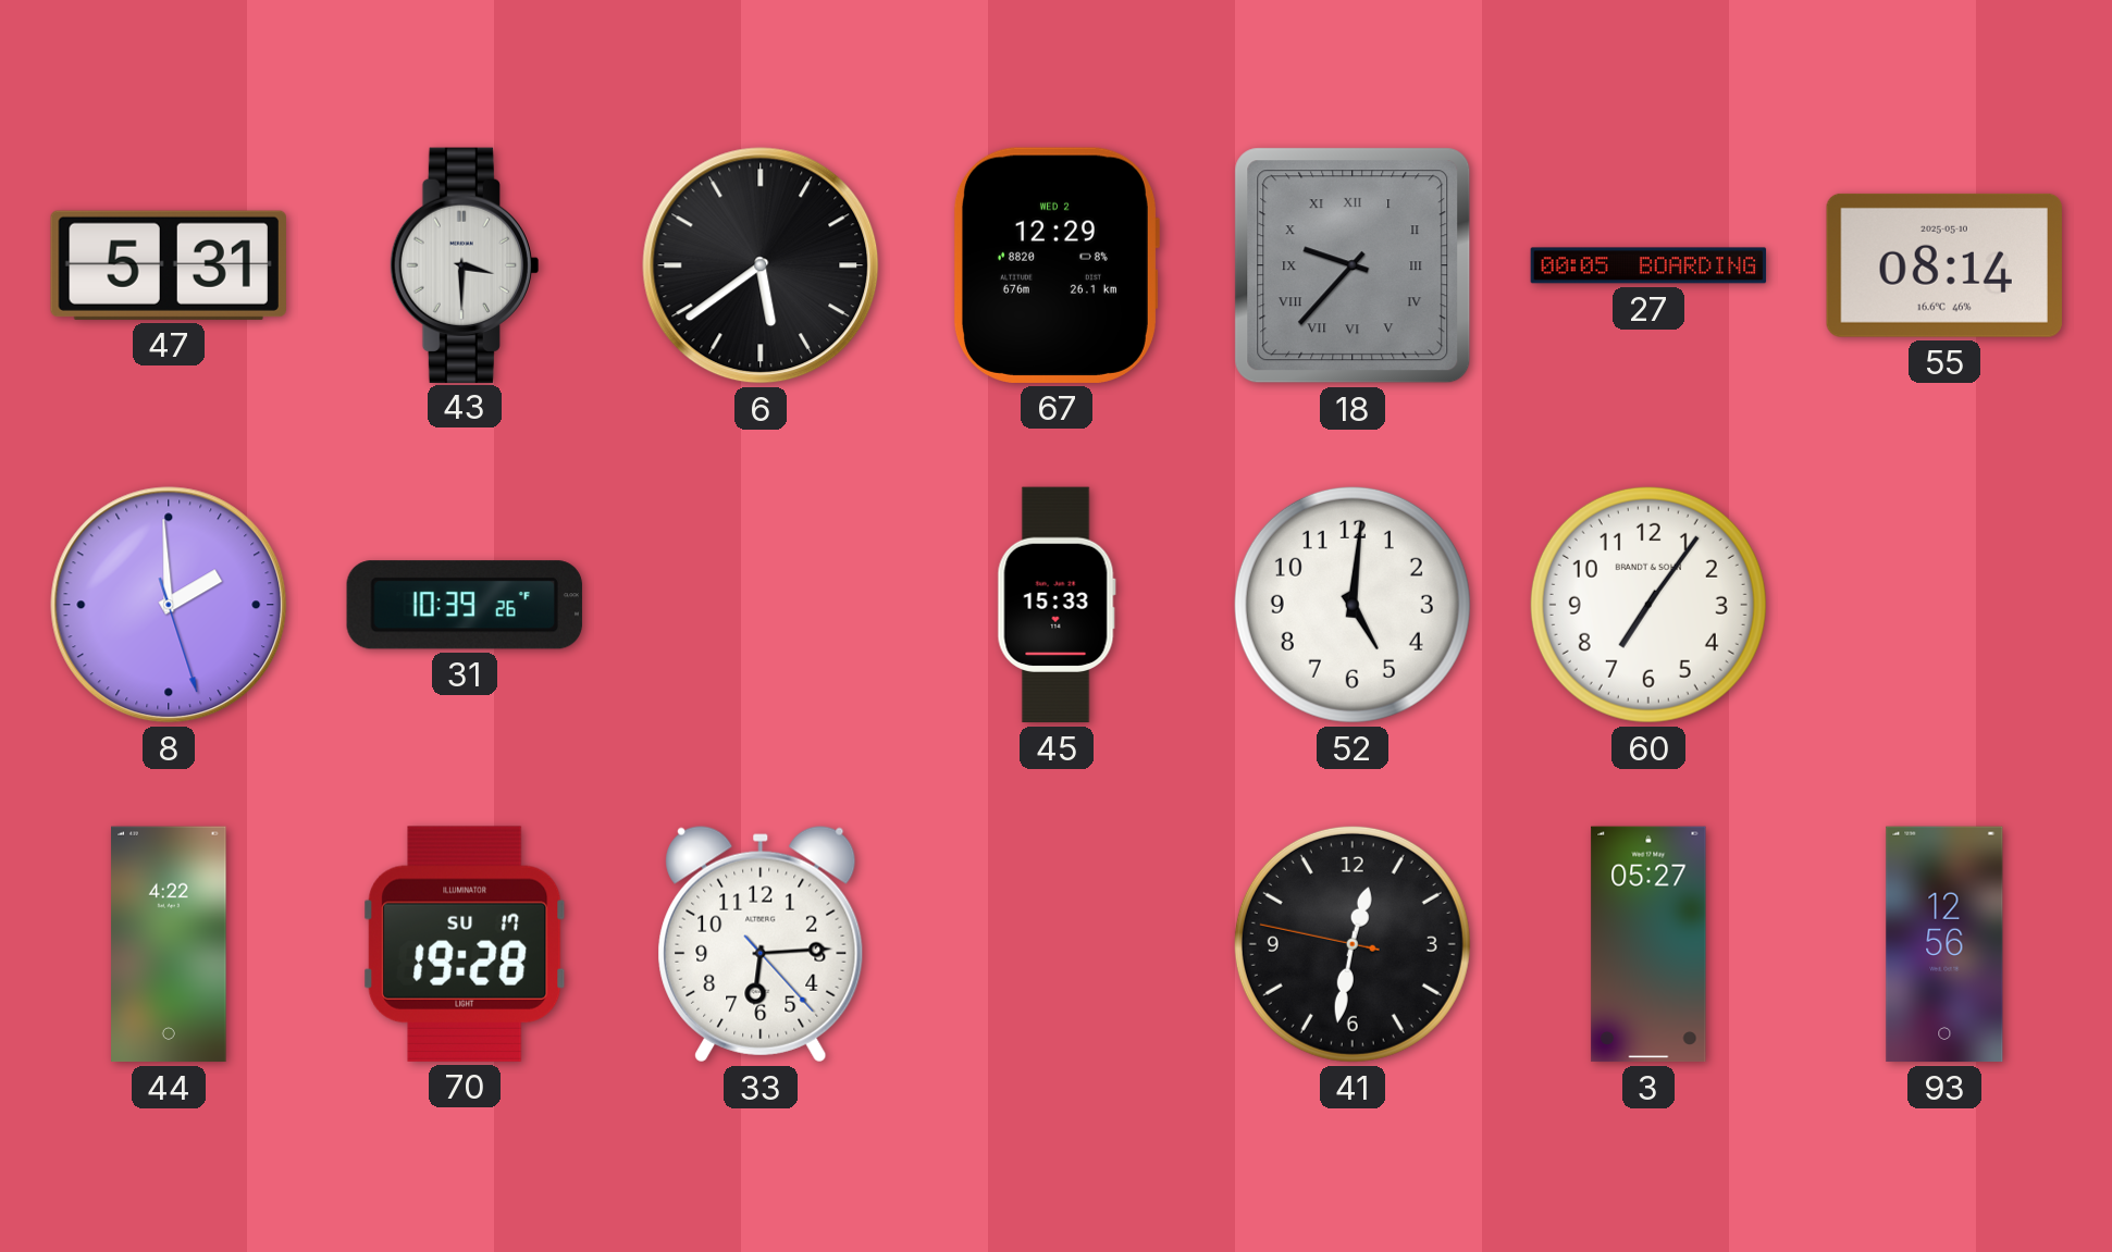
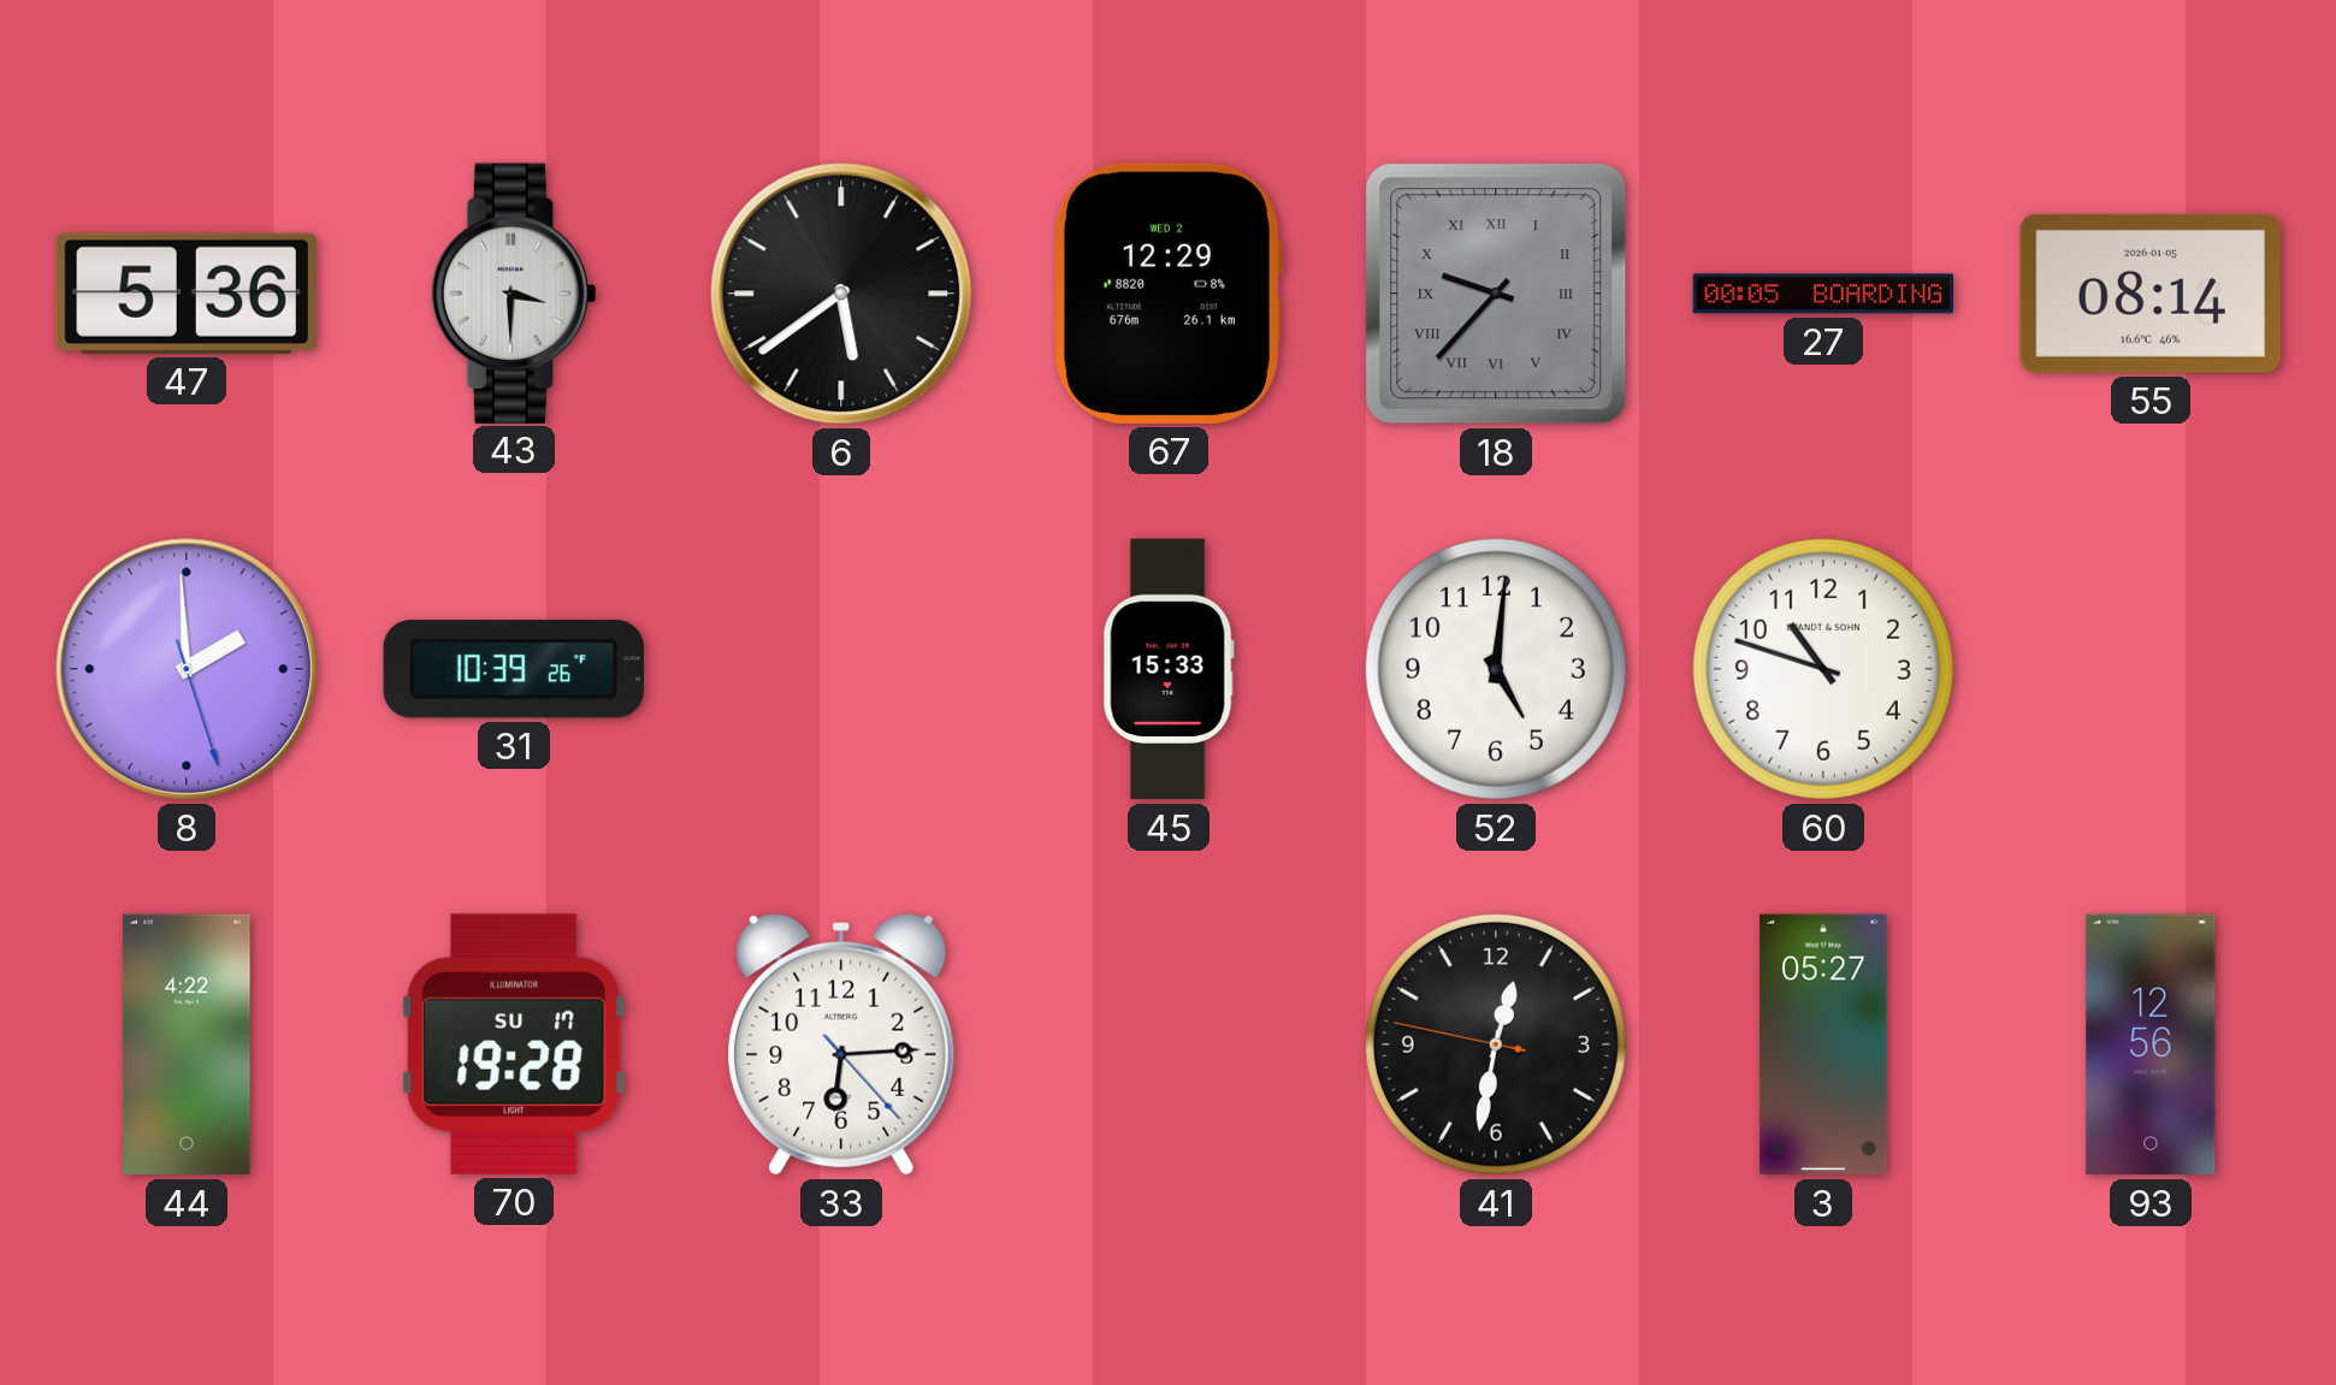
47: 5:31 -> 5:36 (187, 294)
55 date: 2025-05-10 -> 2026-01-05 (2151, 294)
60: 7:06 -> 10:48 (1823, 669)
